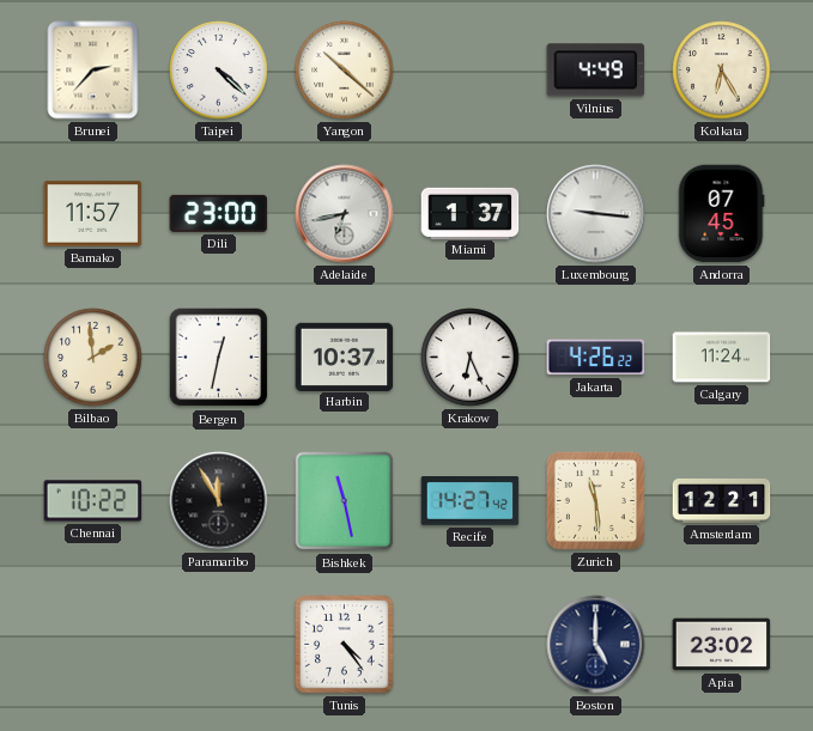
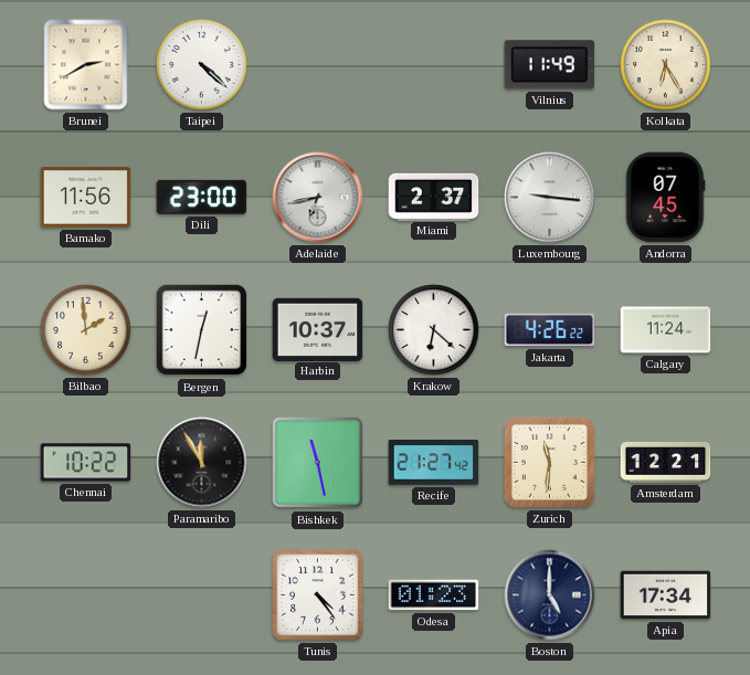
Brunei: 2:37 -> 2:40 (86, 65)
Yangon: 10:22 -> none (345, 71)
Vilnius: 4:49 -> 11:49 (550, 65)
Bamako: 11:57 -> 11:56 (86, 198)
Miami: 1:37 -> 2:37 (434, 197)
Krakow: 6:26 -> 6:22 (434, 330)
Recife: 14:27 -> 21:27 (434, 463)
Zurich: 11:29 -> 11:31 (549, 462)
Odesa: none -> 01:23 (434, 595)
Apia: 23:02 -> 17:34 (666, 595)
